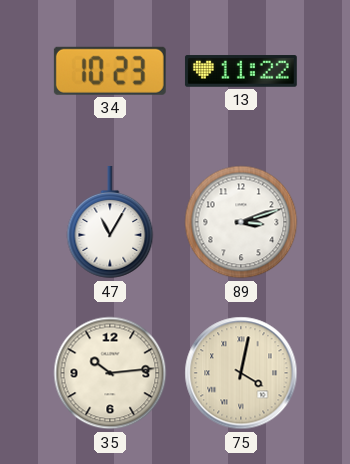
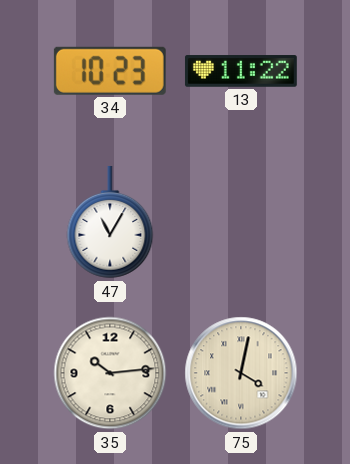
89: 3:12 -> none (241, 222)
